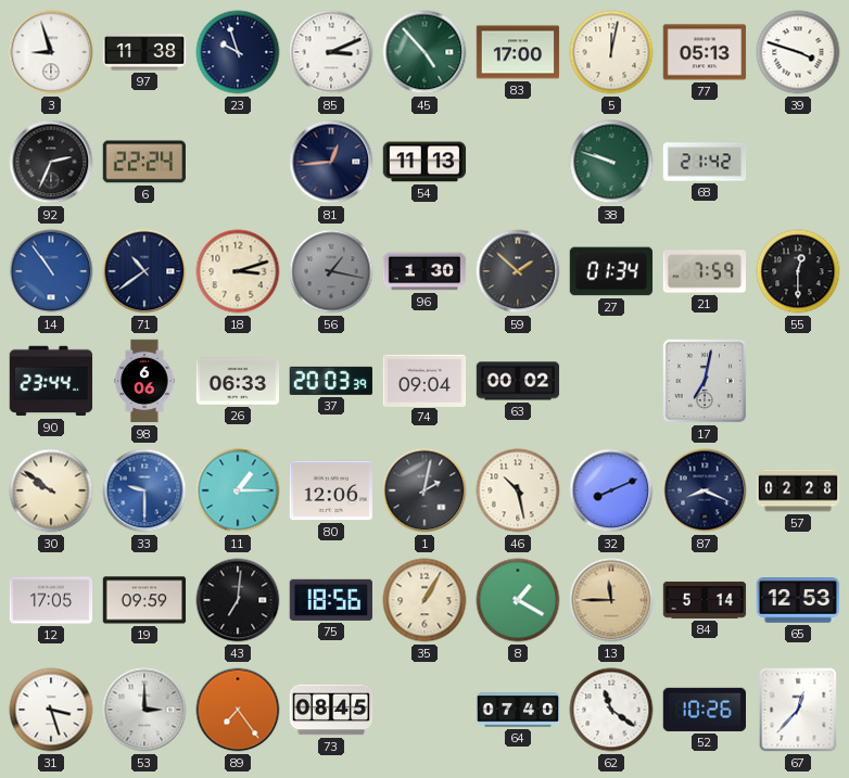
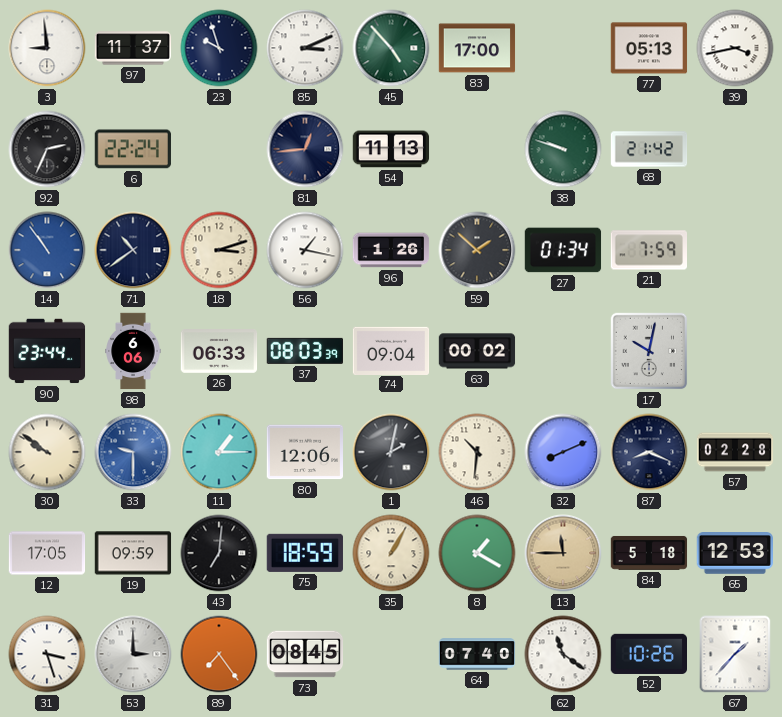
3: 8:57 -> 8:59 (47, 48)
97: 11:38 -> 11:37 (133, 48)
5: 12:02 -> none (611, 52)
39: 3:48 -> 3:43 (735, 48)
56 dial: grey -> white (305, 250)
96: 1:30 -> 1:26 (391, 250)
55: 12:30 -> none (798, 271)
37: 20:03 -> 08:03 (304, 351)
17: 7:02 -> 10:02 (649, 351)
46: 10:28 -> 10:31 (477, 452)
75: 18:56 -> 18:59 (305, 553)
84: 5:14 -> 5:18 (649, 553)
67: 12:37 -> 1:37 (735, 654)
